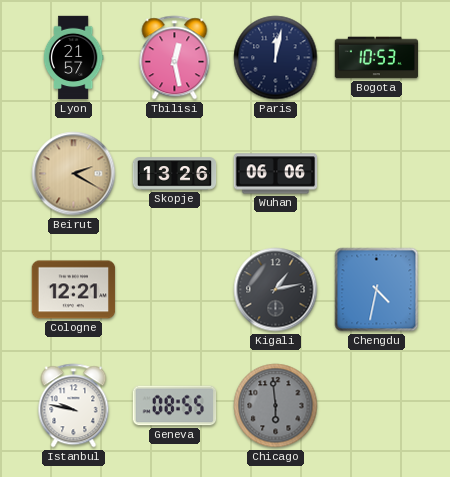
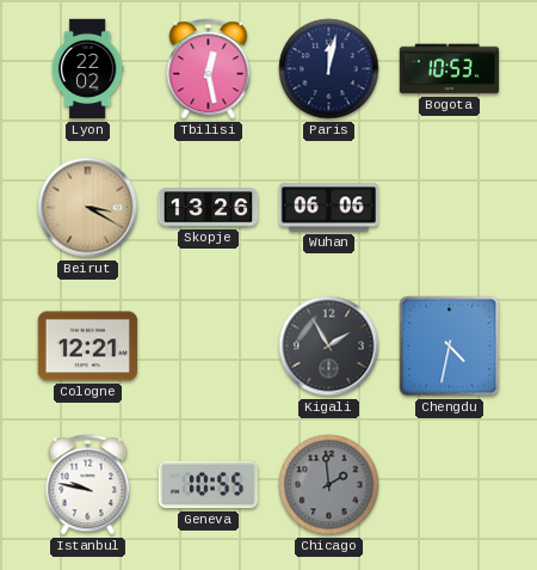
Lyon: 21:57 -> 22:02 (87, 69)
Beirut: 2:20 -> 3:20 (88, 208)
Kigali: 1:13 -> 1:55 (329, 347)
Geneva: 08:55 -> 10:55 (209, 485)
Chicago: 5:59 -> 1:59 (329, 485)
